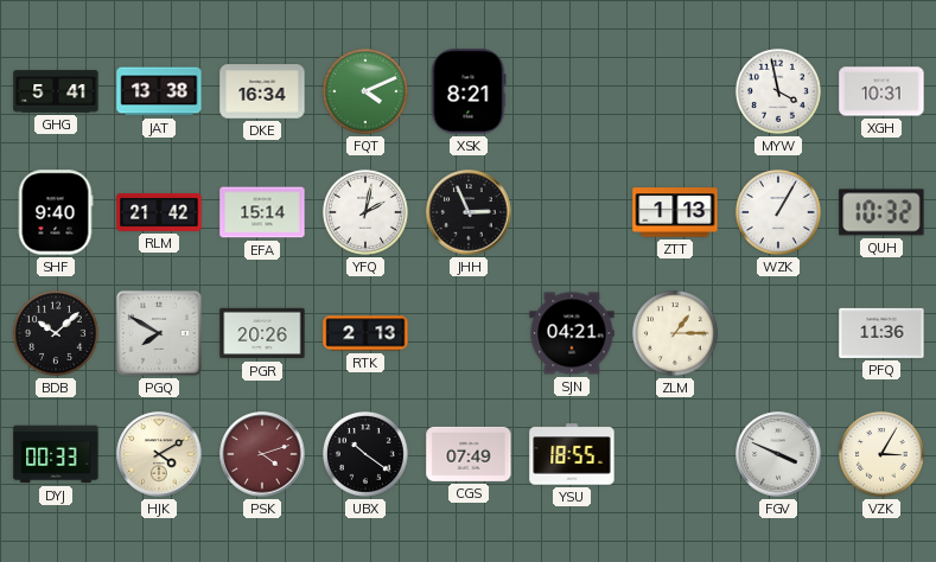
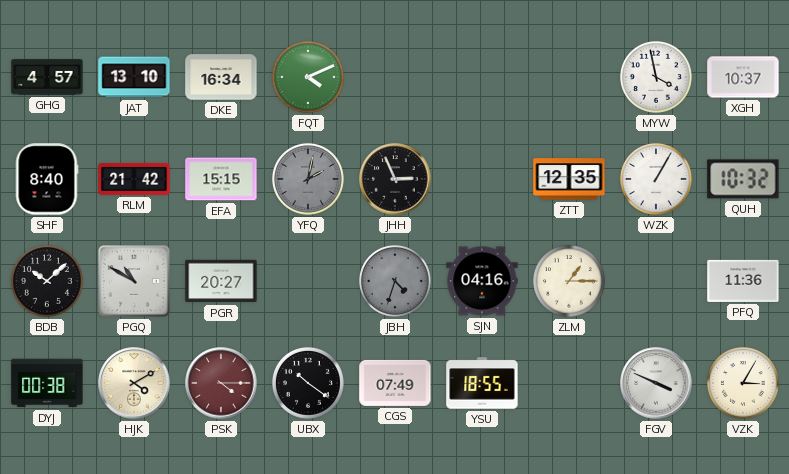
GHG: 5:41 -> 4:57 (47, 77)
JAT: 13:38 -> 13:10 (134, 77)
XSK: 8:21 -> none (469, 91)
XGH: 10:31 -> 10:37 (743, 77)
SHF: 9:40 -> 8:40 (47, 179)
EFA: 15:14 -> 15:15 (221, 179)
YFQ dial: white -> grey (308, 179)
ZTT: 1:13 -> 12:35 (569, 179)
PGQ: 7:50 -> 10:50 (134, 281)
PGR: 20:26 -> 20:27 (221, 281)
RTK: 2:13 -> none (365, 333)
JBH: none -> 4:33 (395, 281)
SJN: 04:21 -> 04:16 (482, 281)
DYJ: 00:33 -> 00:38 (47, 383)
PSK: 4:12 -> 4:15 (221, 383)
